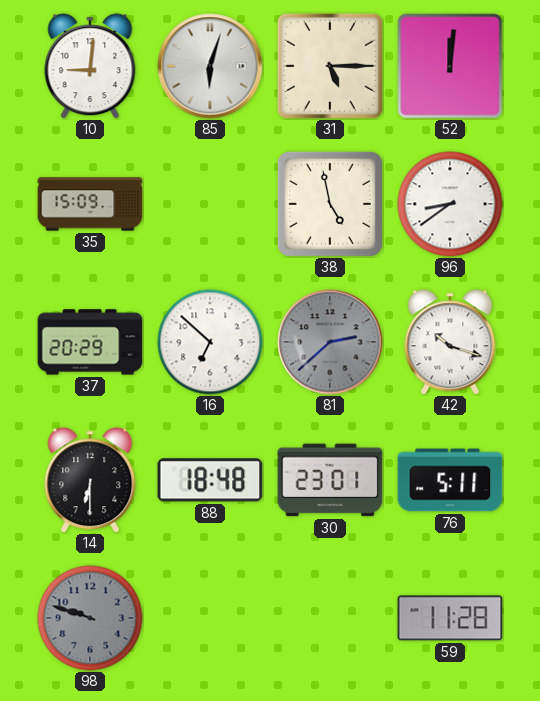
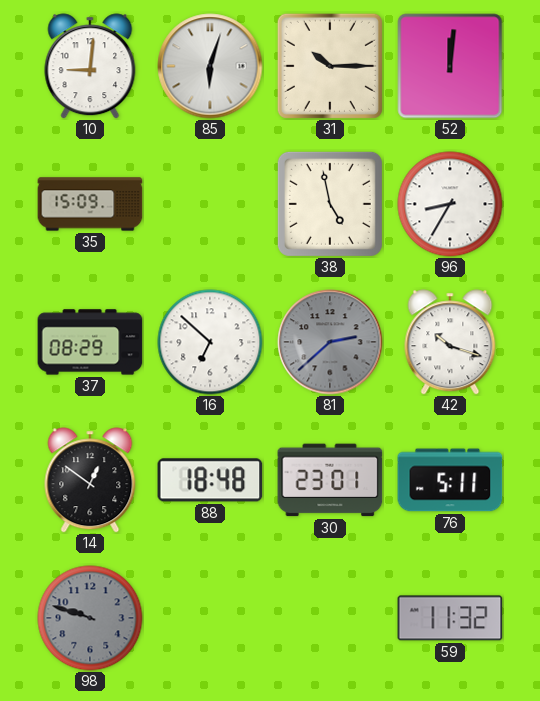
31: 5:15 -> 10:15 (330, 66)
96: 8:39 -> 8:35 (450, 204)
37: 20:29 -> 08:29 (90, 342)
14: 6:30 -> 12:51 (90, 480)
59: 11:28 -> 11:32 (450, 618)
